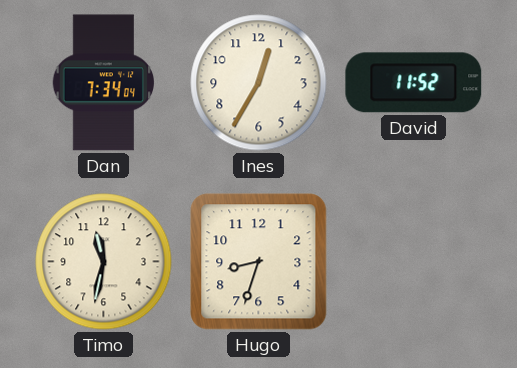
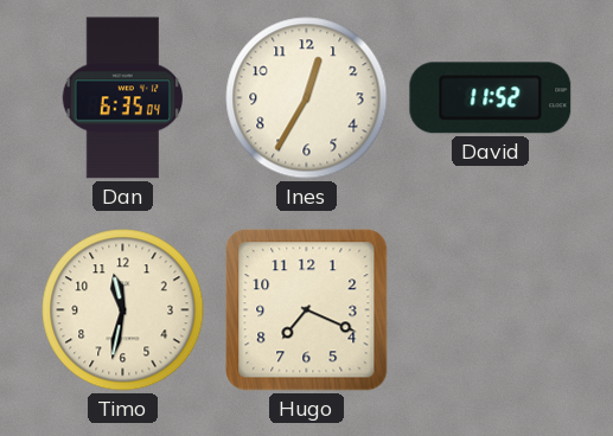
Dan: 7:34 -> 6:35 (122, 98)
Hugo: 8:33 -> 7:19 (307, 310)
